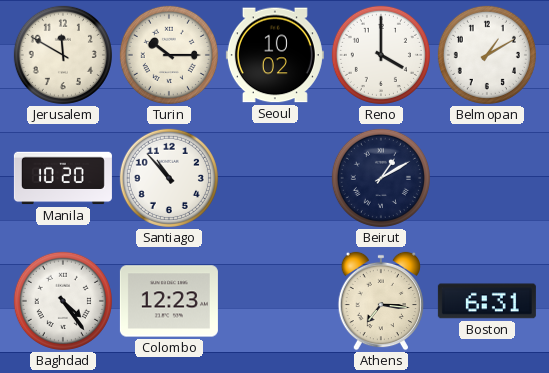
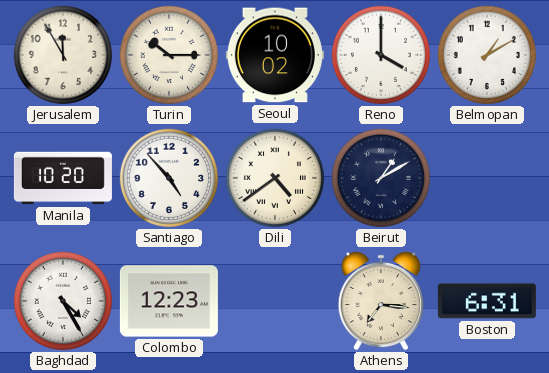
Jerusalem: 11:50 -> 11:55 (63, 55)
Santiago: 10:53 -> 4:53 (169, 178)
Dili: none -> 4:39 (275, 178)
Baghdad: 4:24 -> 4:25 (63, 301)
